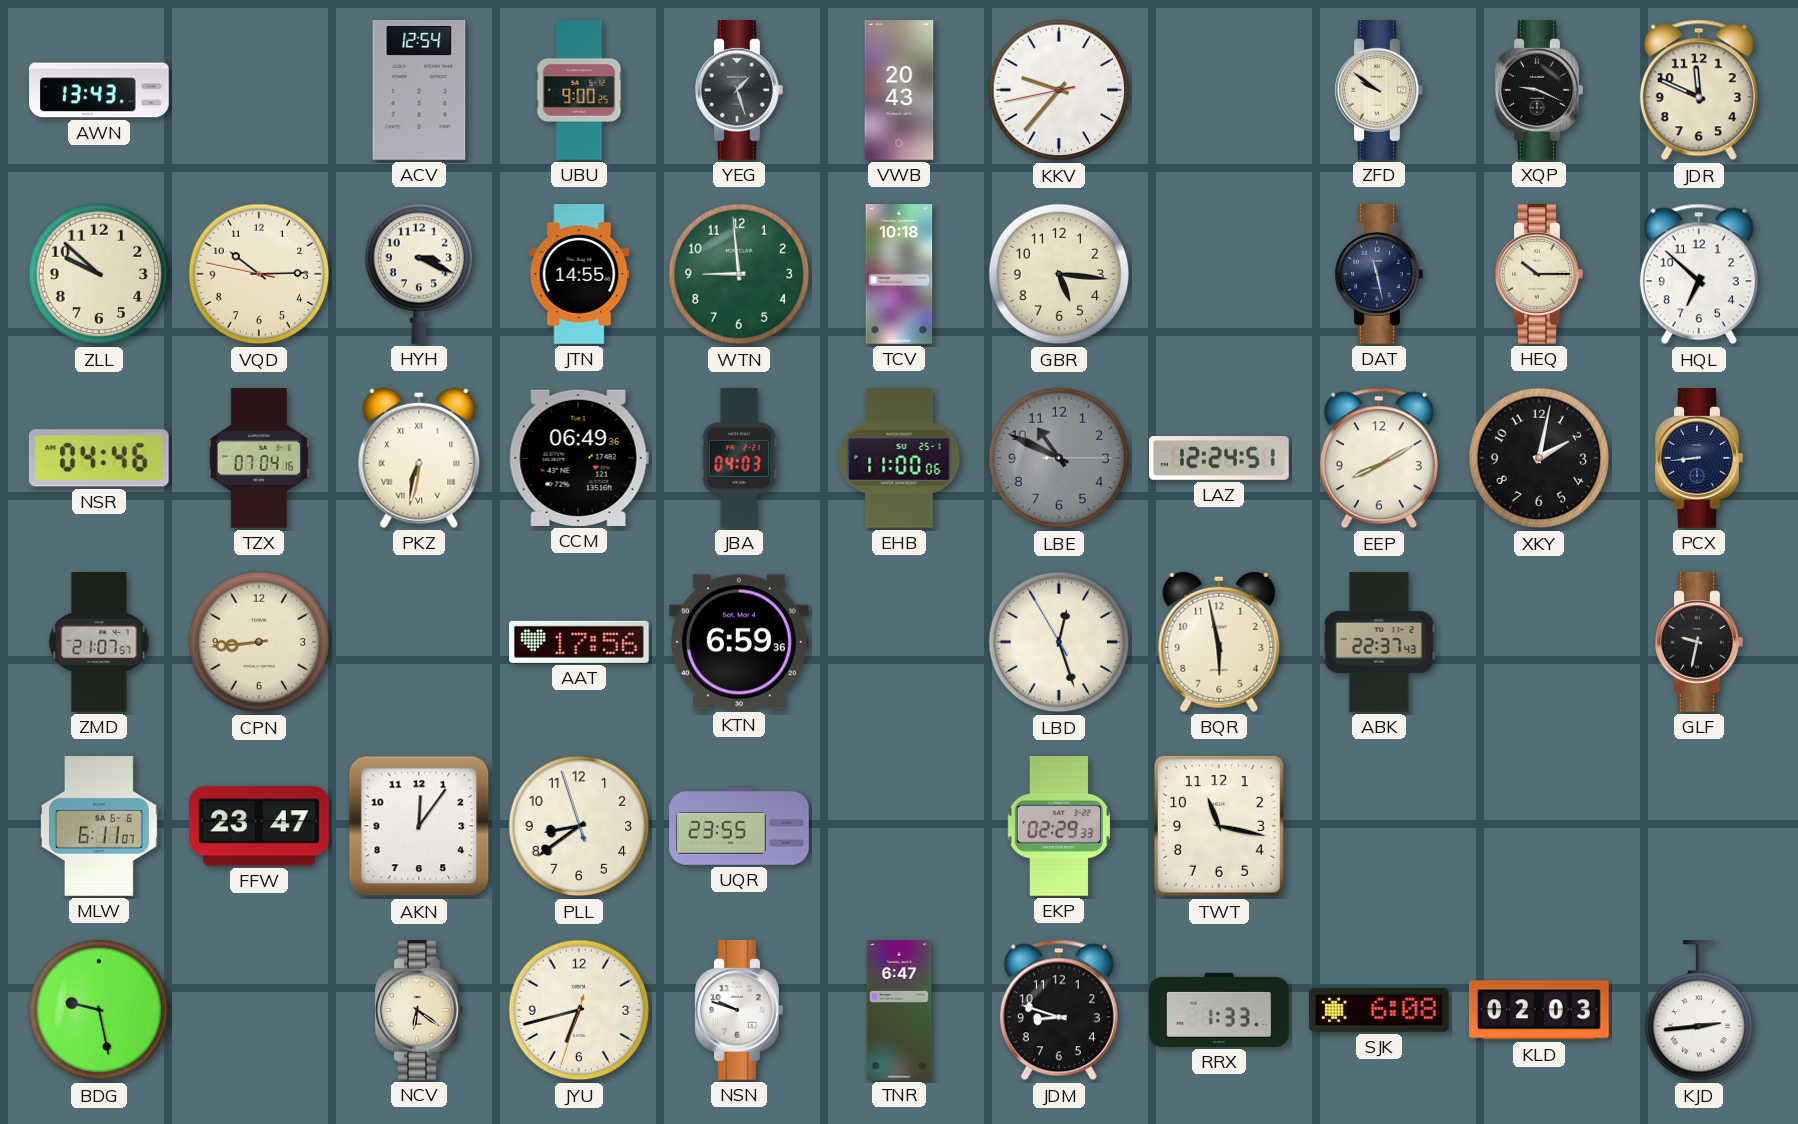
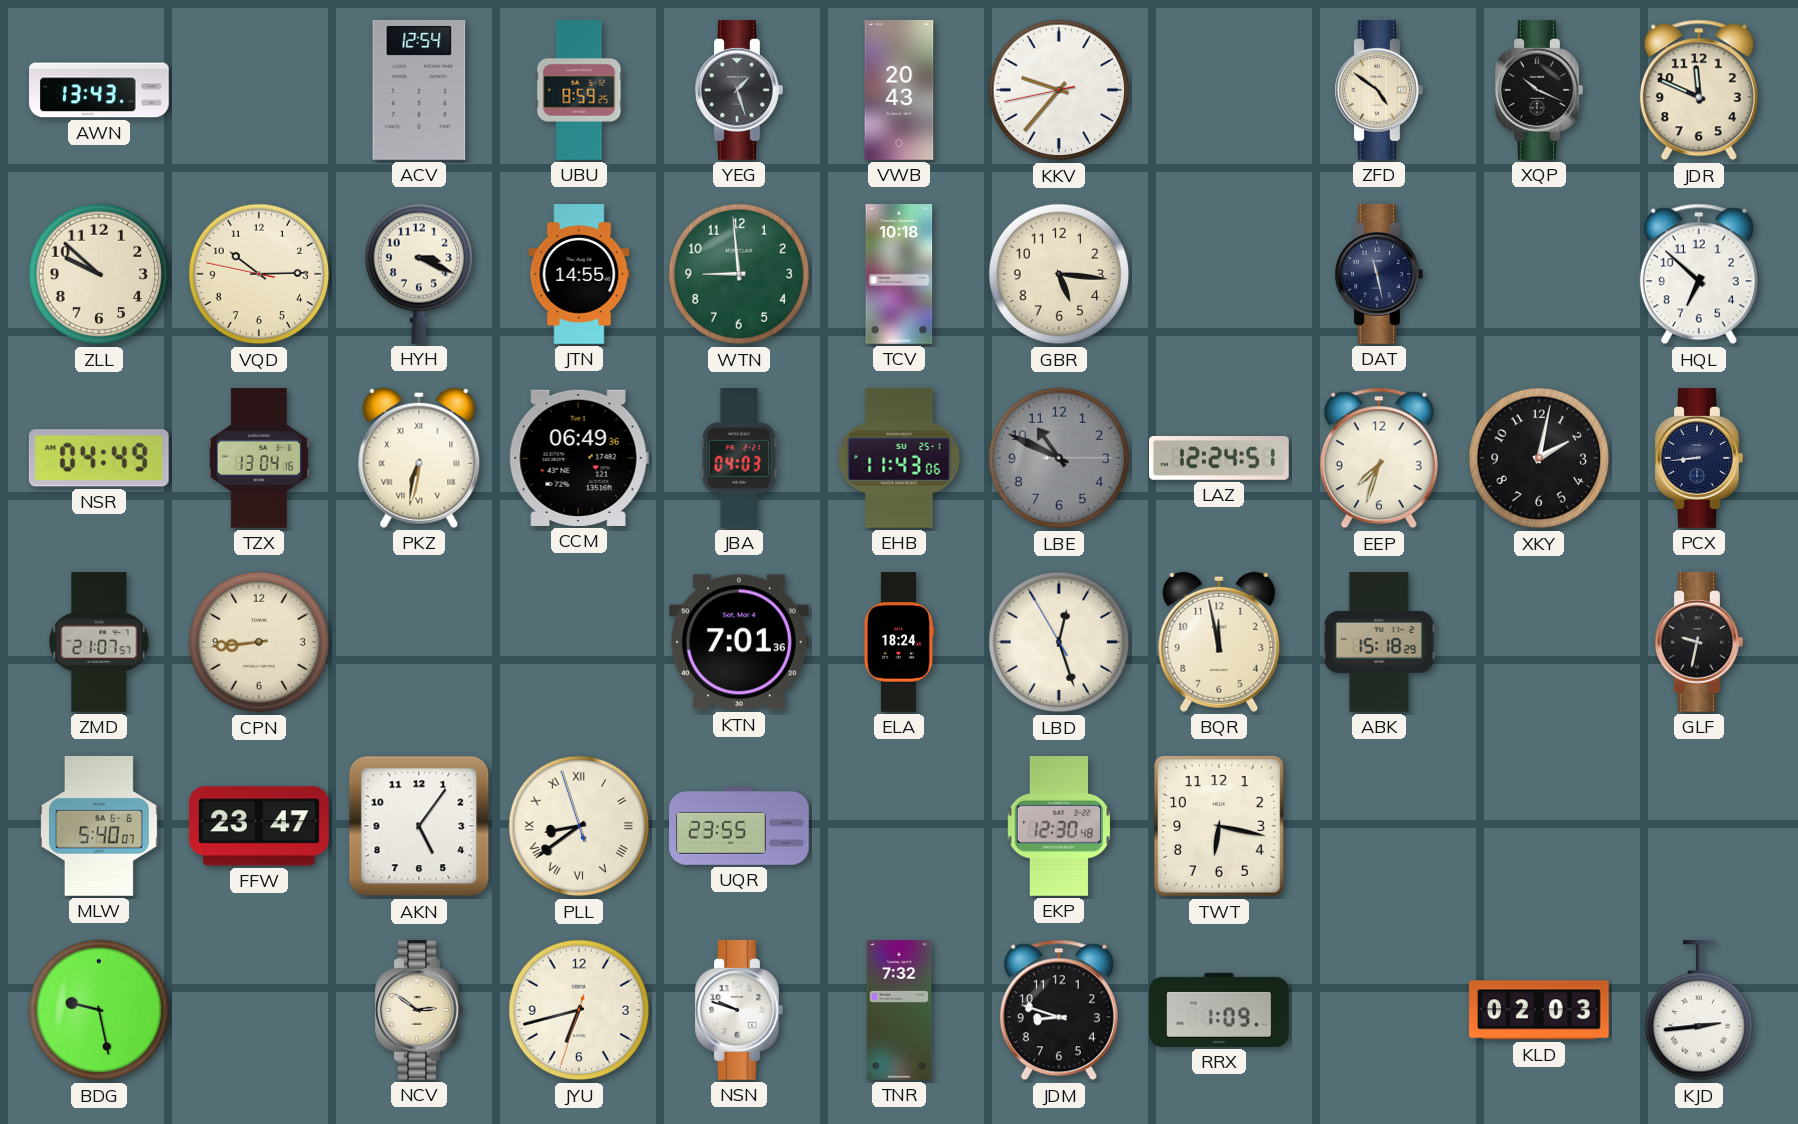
UBU: 9:00 -> 8:59 (579, 90)
ZFD: 9:51 -> 4:51 (1379, 91)
XQP: 9:19 -> 10:19 (1539, 91)
HEQ: 10:15 -> none (1539, 275)
NSR: 04:46 -> 04:49 (99, 458)
TZX: 07:04 -> 13:04 (258, 459)
EHB: 11:00 -> 11:43 (899, 459)
EEP: 8:10 -> 7:33 (1379, 458)
AAT: 17:56 -> none (580, 642)
KTN: 6:59 -> 7:01 (740, 642)
ELA: none -> 18:24 (898, 642)
BQR: 5:58 -> 11:58 (1219, 642)
ABK: 22:37 -> 15:18 (1379, 642)
MLW: 6:11 -> 5:40 (100, 826)
AKN: 12:06 -> 5:06 (419, 826)
PLL numerals: Arabic -> Roman (579, 826)
EKP: 02:29 -> 12:30 (1059, 827)
TWT: 11:17 -> 6:17 (1219, 826)
NCV: 6:21 -> 2:51 (419, 1011)
TNR: 6:47 -> 7:32 (899, 1010)
RRX: 1:33 -> 1:09 (1220, 1010)
SJK: 6:08 -> none (1380, 1010)
